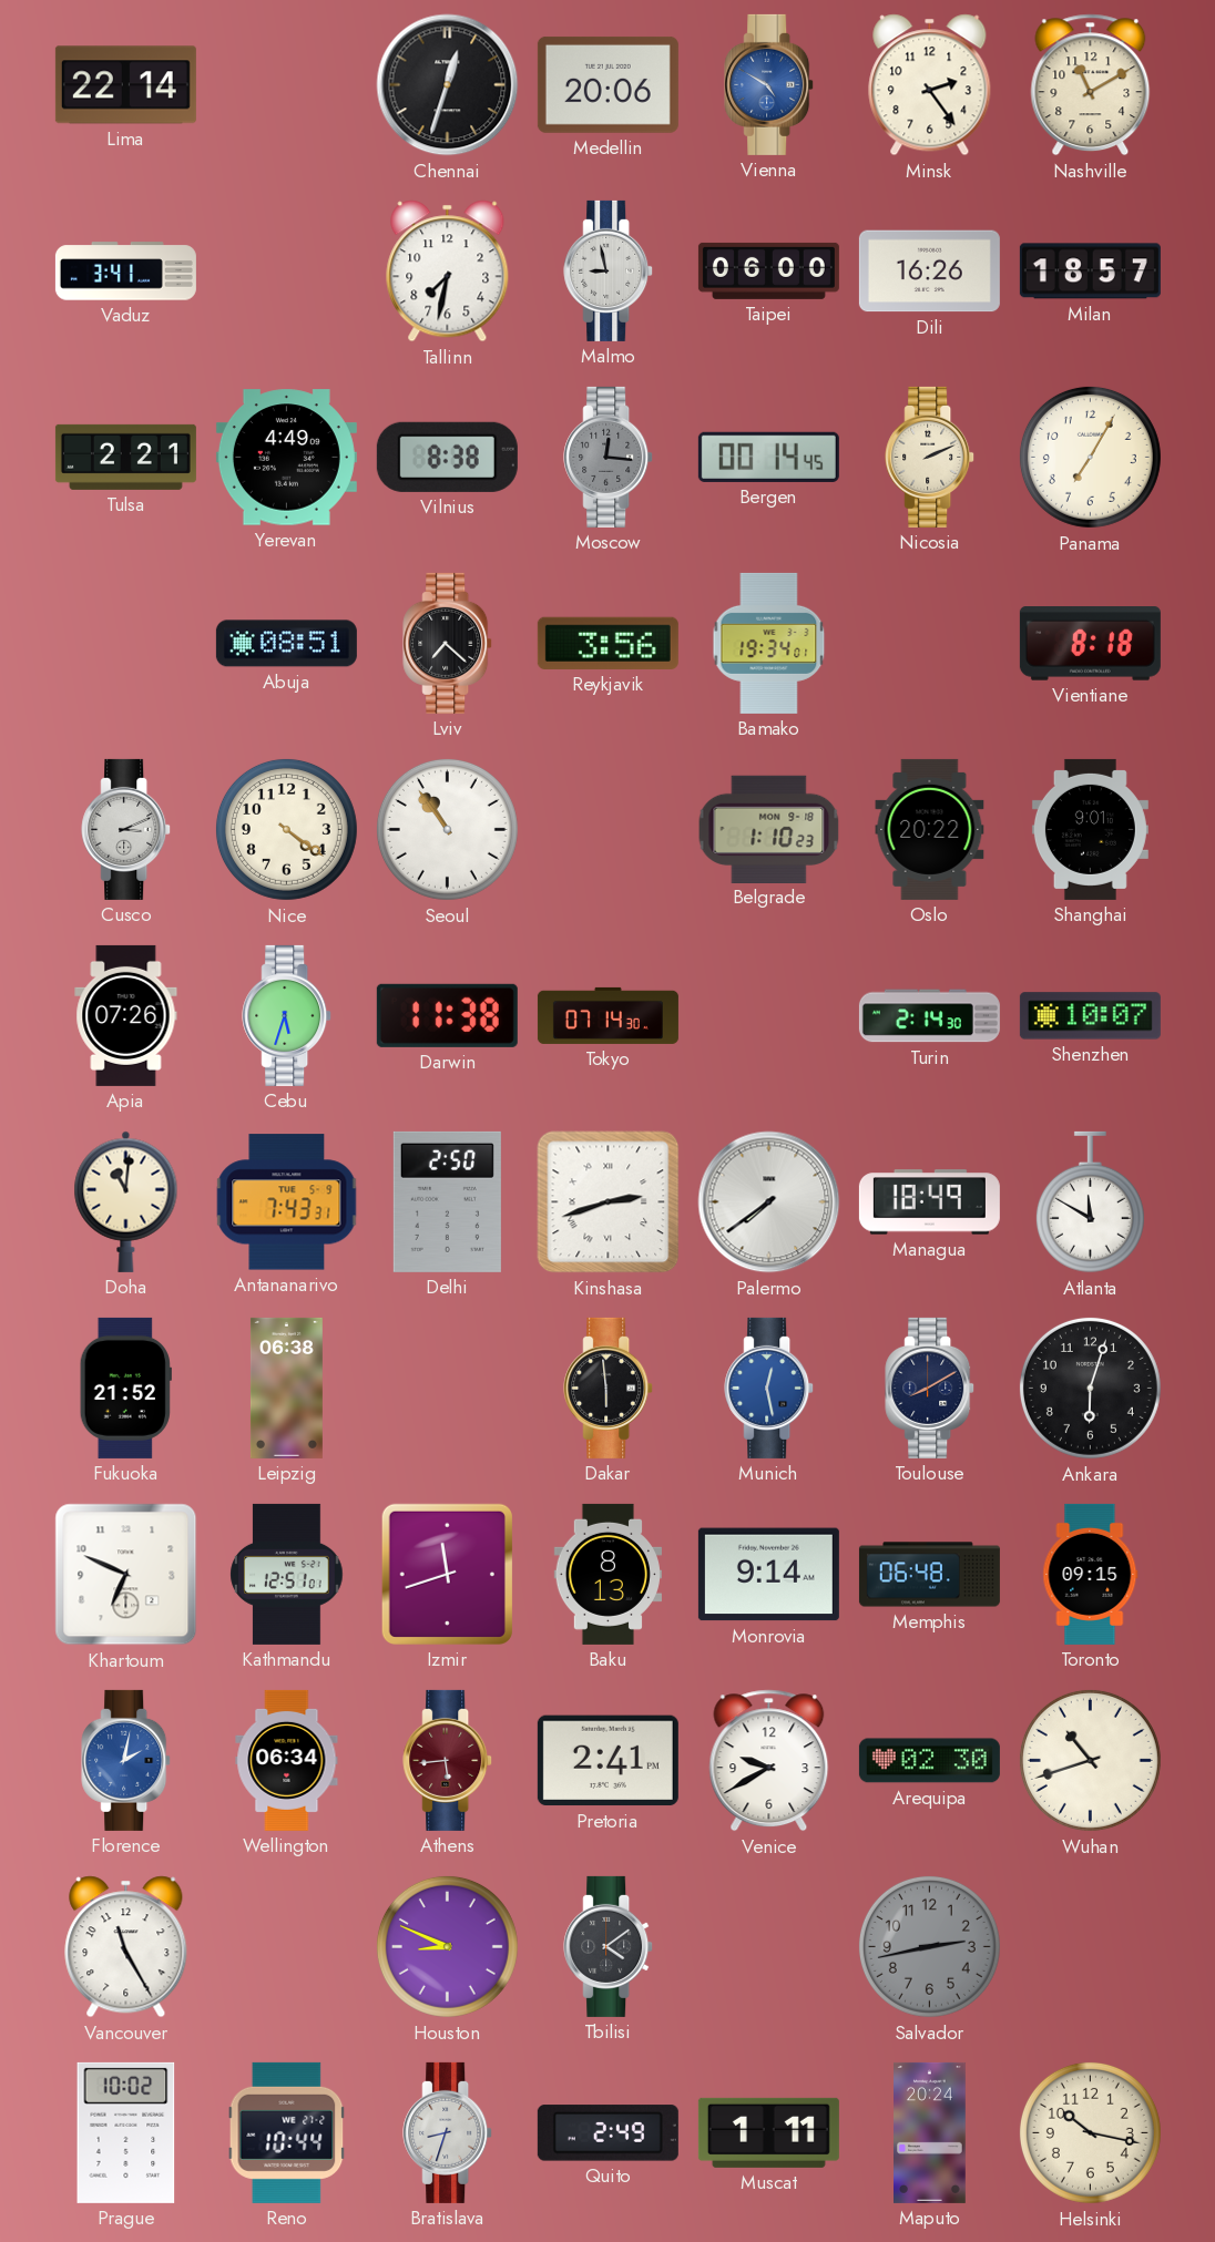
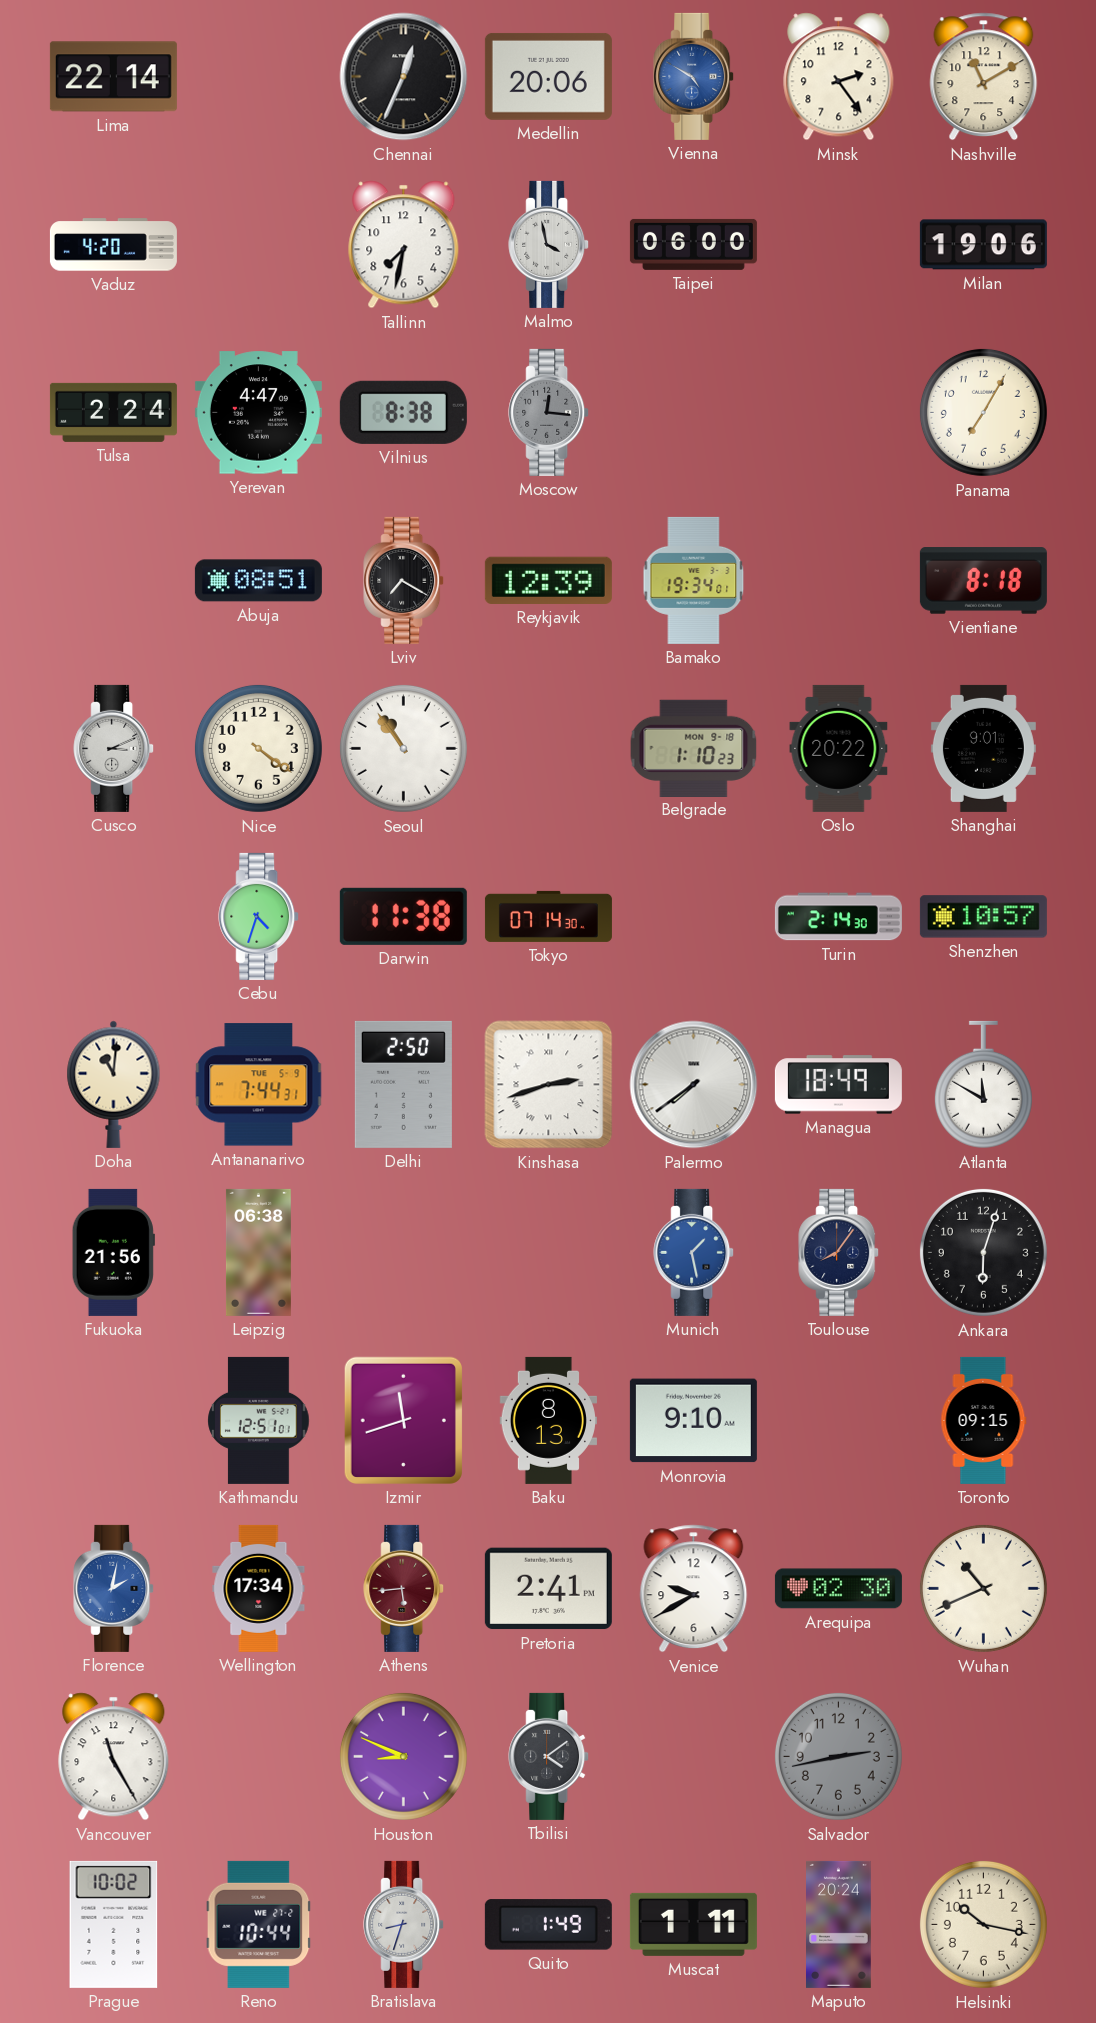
Chennai: 12:33 -> 12:34 (404, 77)
Vaduz: 3:41 -> 4:20 (113, 245)
Malmo: 8:58 -> 3:58 (549, 244)
Dili: 16:26 -> none (929, 272)
Milan: 18:57 -> 19:06 (983, 245)
Tulsa: 2:21 -> 2:24 (113, 412)
Yerevan: 4:49 -> 4:47 (258, 413)
Bergen: 00:14 -> none (768, 457)
Nicosia: 2:11 -> none (930, 457)
Lviv: 7:22 -> 7:20 (404, 580)
Reykjavik: 3:56 -> 12:39 (548, 580)
Apia: 07:26 -> none (126, 1015)
Cebu: 5:33 -> 4:33 (259, 916)
Shenzhen: 10:07 -> 10:57 (983, 917)
Antananarivo: 7:43 -> 7:44 (259, 1085)
Fukuoka: 21:52 -> 21:56 (113, 1252)
Dakar: 5:59 -> none (609, 1388)
Munich: 12:28 -> 1:28 (694, 1252)
Toulouse: 8:10 -> 8:06 (839, 1252)
Khartoum: 6:49 -> none (126, 1575)
Monrovia: 9:14 -> 9:10 (693, 1421)
Memphis: 06:48 -> none (929, 1575)
Wellington: 06:34 -> 17:34 (259, 1588)
Wuhan: 10:42 -> 10:41 (983, 1588)
Quito: 2:49 -> 1:49 (548, 1925)
